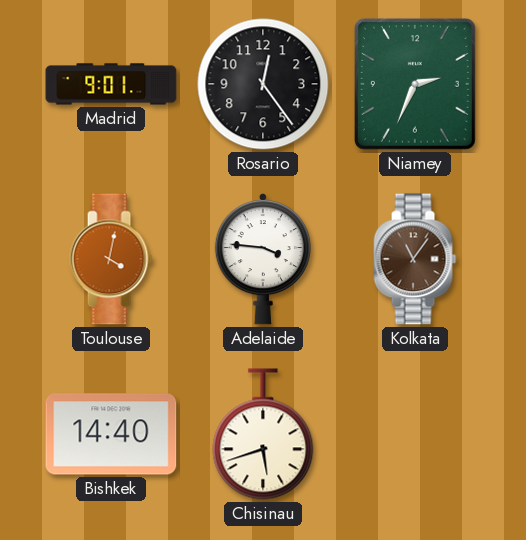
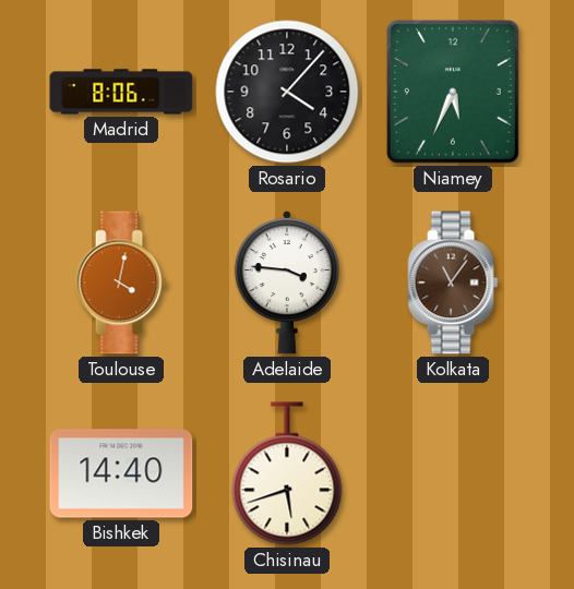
Madrid: 9:01 -> 8:06 (121, 92)
Rosario: 12:24 -> 4:07 (287, 92)
Niamey: 2:34 -> 5:34 (453, 92)
